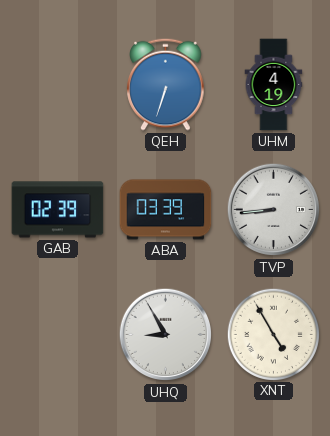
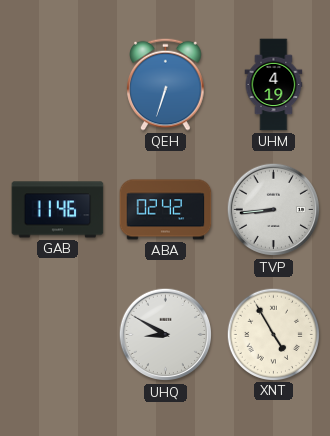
GAB: 02:39 -> 11:46 (58, 210)
ABA: 03:39 -> 02:42 (166, 210)
UHQ: 8:55 -> 8:50 (166, 335)
